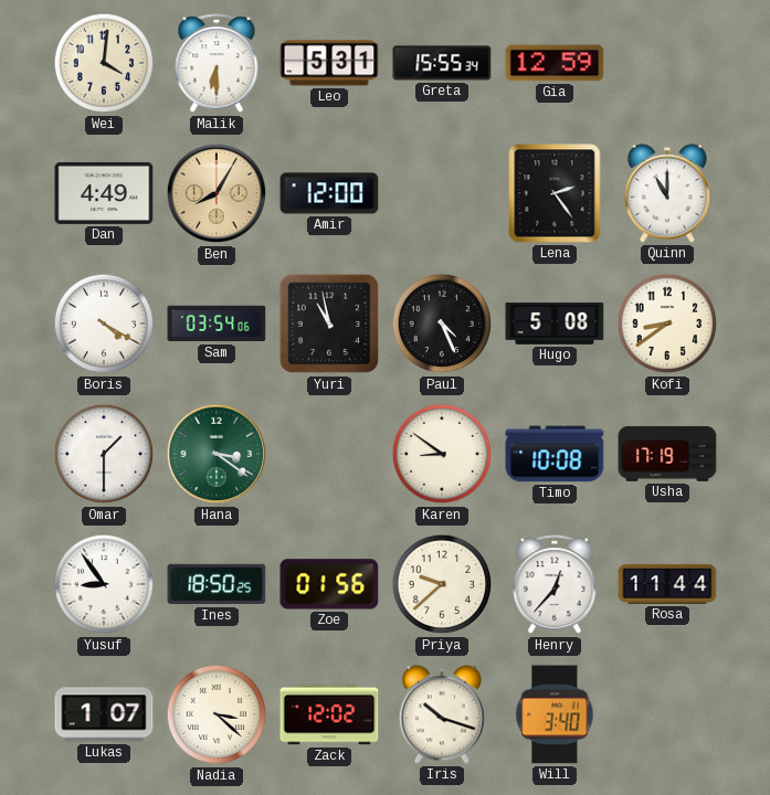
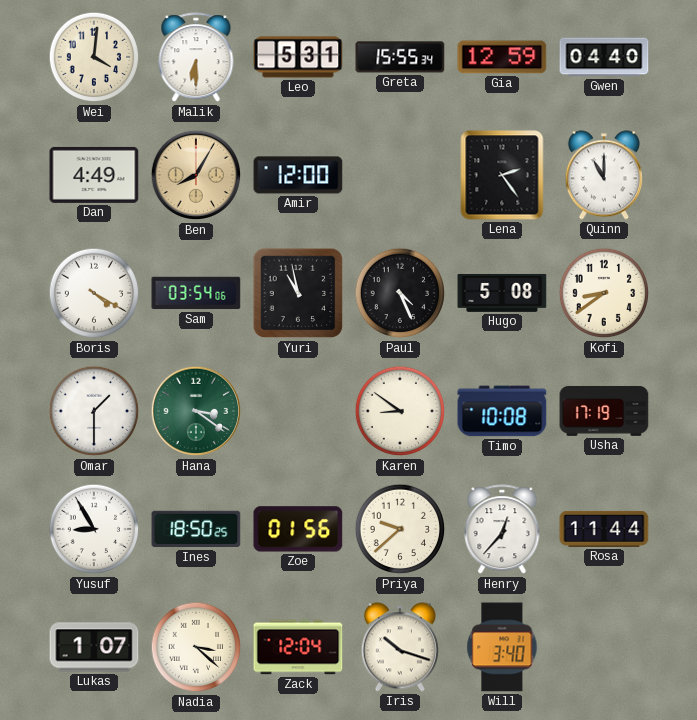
Gwen: none -> 04:40 (604, 57)
Yusuf: 8:54 -> 8:55 (94, 529)
Zack: 12:02 -> 12:04 (298, 647)
